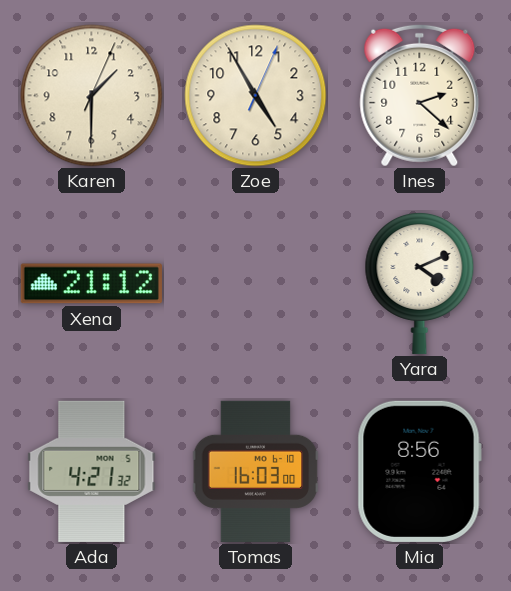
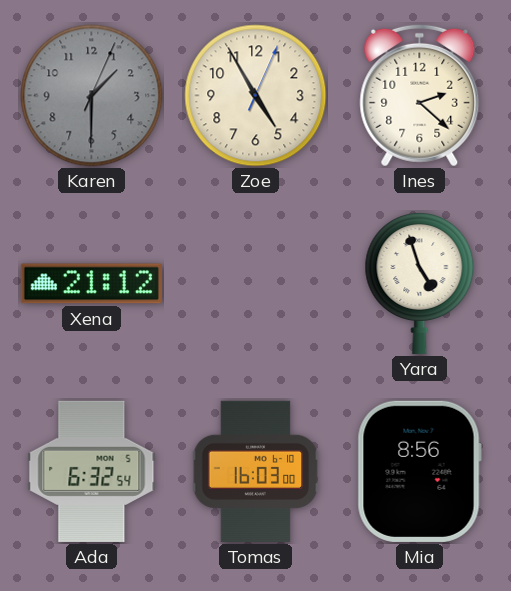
Karen dial: cream -> grey (92, 96)
Yara: 4:11 -> 4:57 (420, 283)
Ada: 4:21 -> 6:32 (92, 471)
